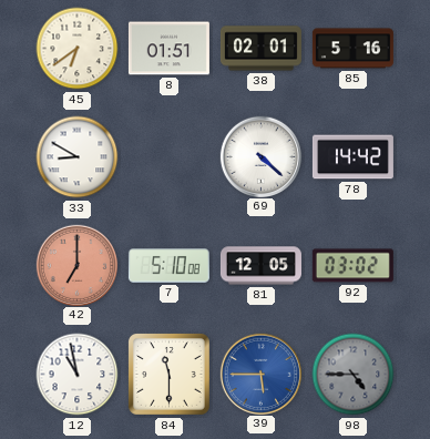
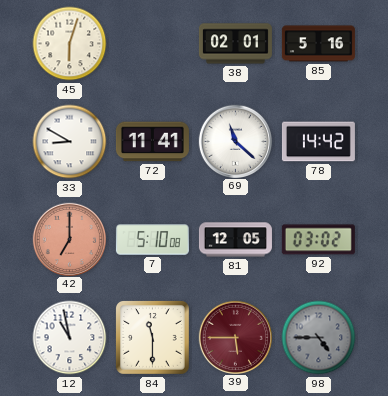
45: 6:39 -> 6:03 (70, 44)
8: 01:51 -> none (168, 49)
72: none -> 11:41 (152, 142)
69: 4:22 -> 11:22 (235, 141)
39 dial: blue -> burgundy (235, 337)
